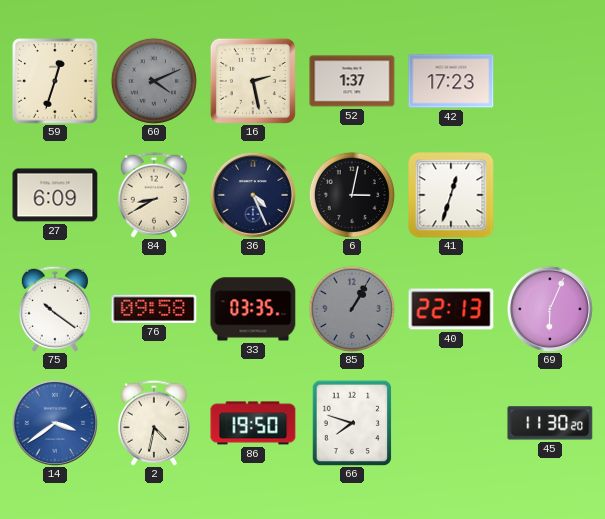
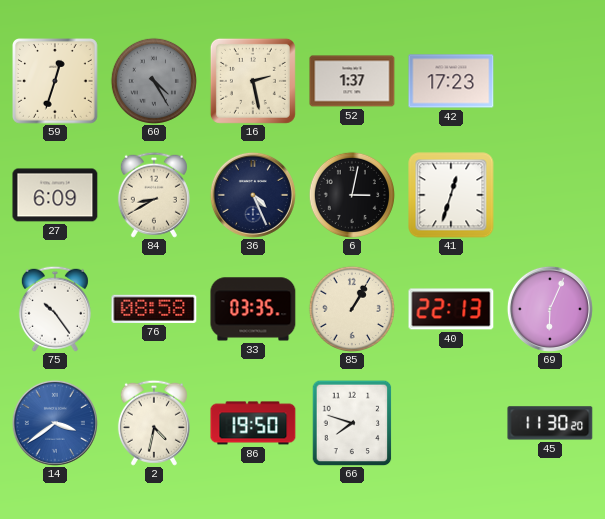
60: 4:11 -> 4:25 (154, 81)
75: 10:21 -> 10:24 (55, 309)
76: 09:58 -> 08:58 (154, 309)
85 dial: grey -> cream (352, 309)
